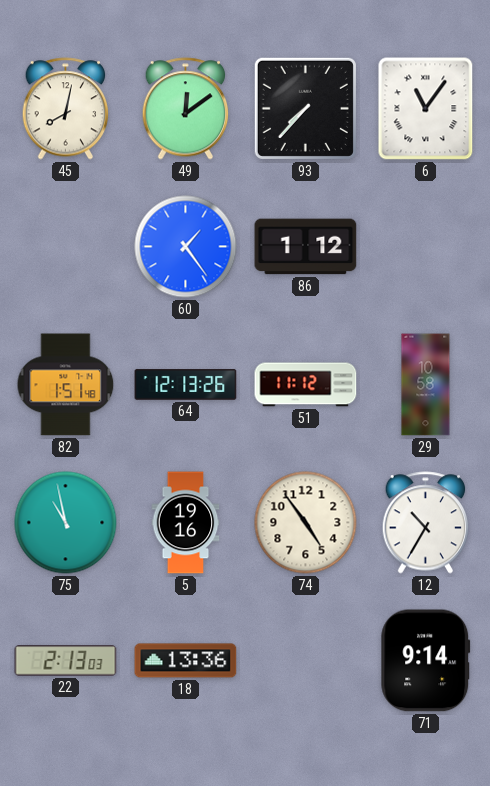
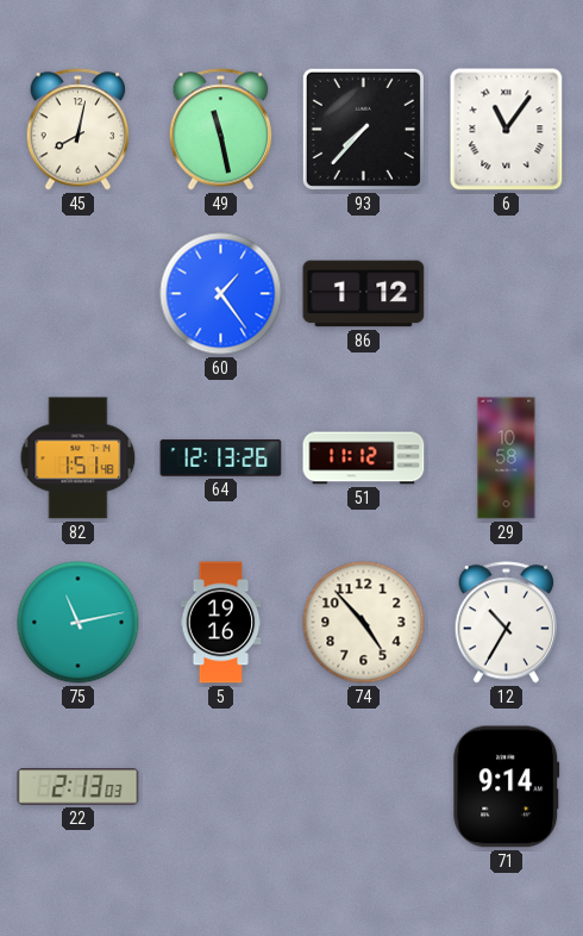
49: 12:09 -> 11:28 (221, 130)
75: 10:58 -> 11:13 (79, 623)
74: 4:54 -> 4:53 (364, 623)
18: 13:36 -> none (186, 661)
